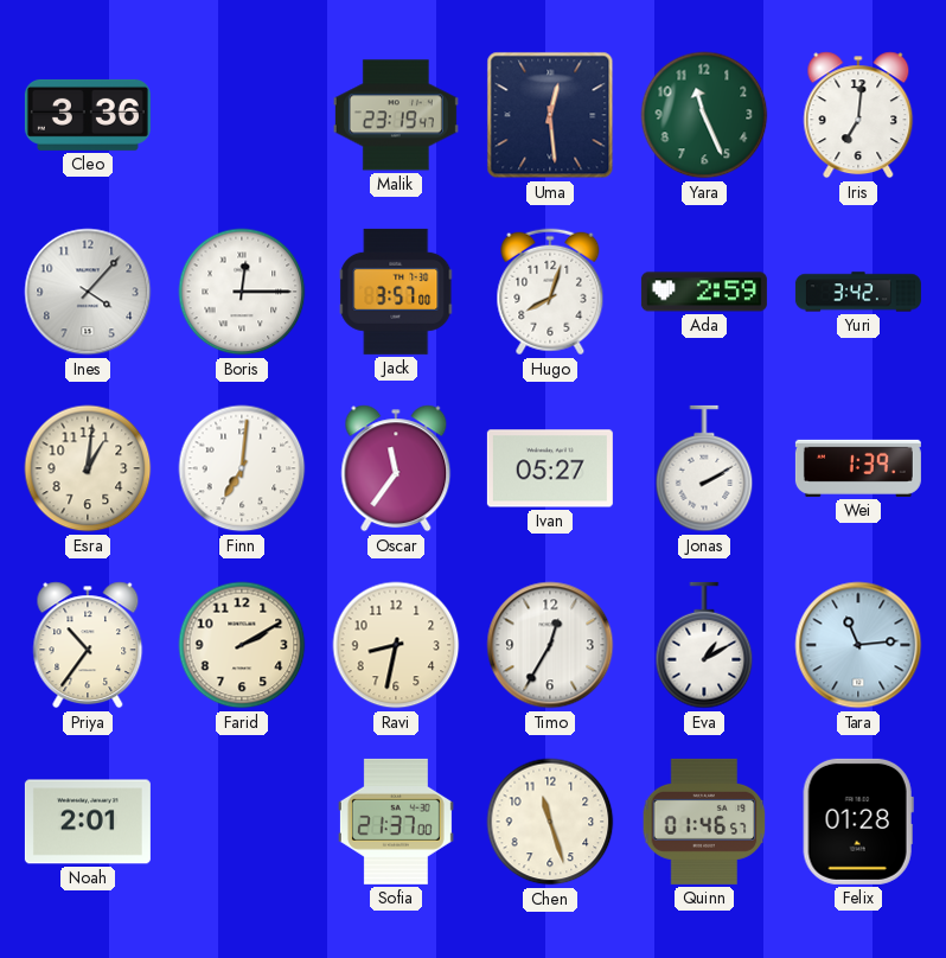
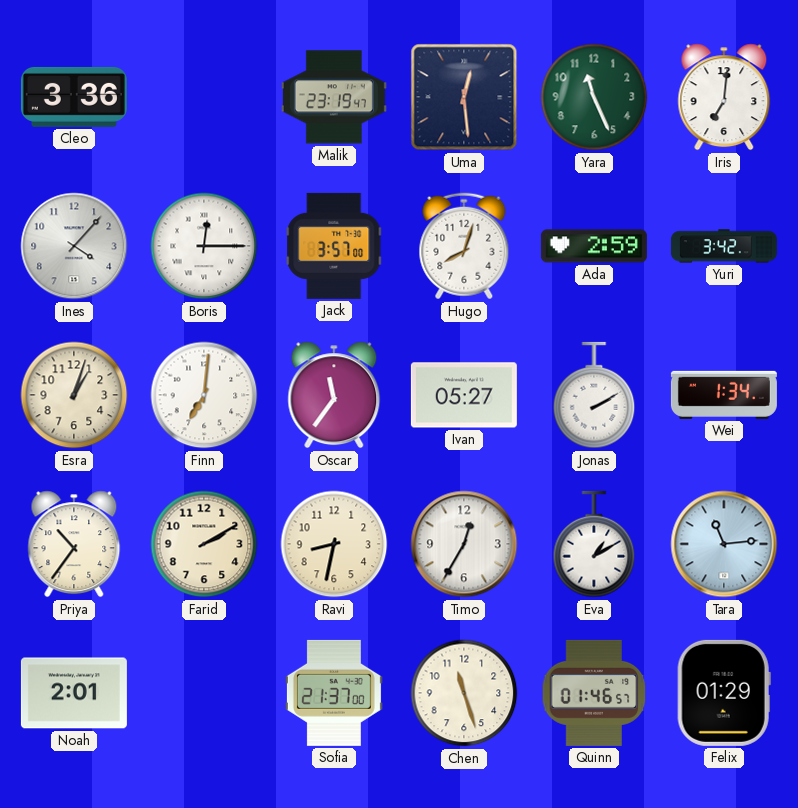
Esra: 1:01 -> 1:03 (74, 395)
Wei: 1:39 -> 1:34 (724, 395)
Felix: 01:28 -> 01:29 (724, 693)
